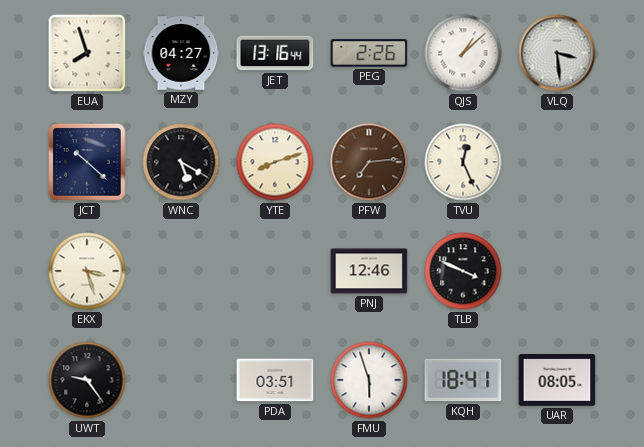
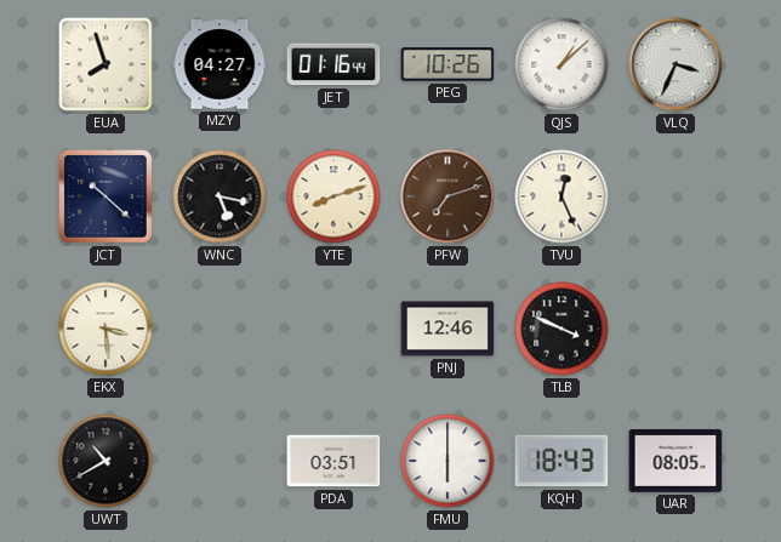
JET: 13:16 -> 01:16 (334, 64)
PEG: 2:26 -> 10:26 (447, 64)
VLQ: 3:29 -> 3:34 (675, 64)
WNC: 5:20 -> 5:17 (220, 196)
PFW: 7:14 -> 7:12 (447, 196)
EKX: 3:27 -> 3:29 (106, 329)
UWT: 9:24 -> 10:40 (106, 461)
FMU: 5:57 -> 6:00 (447, 461)
KQH: 18:41 -> 18:43 (561, 461)
